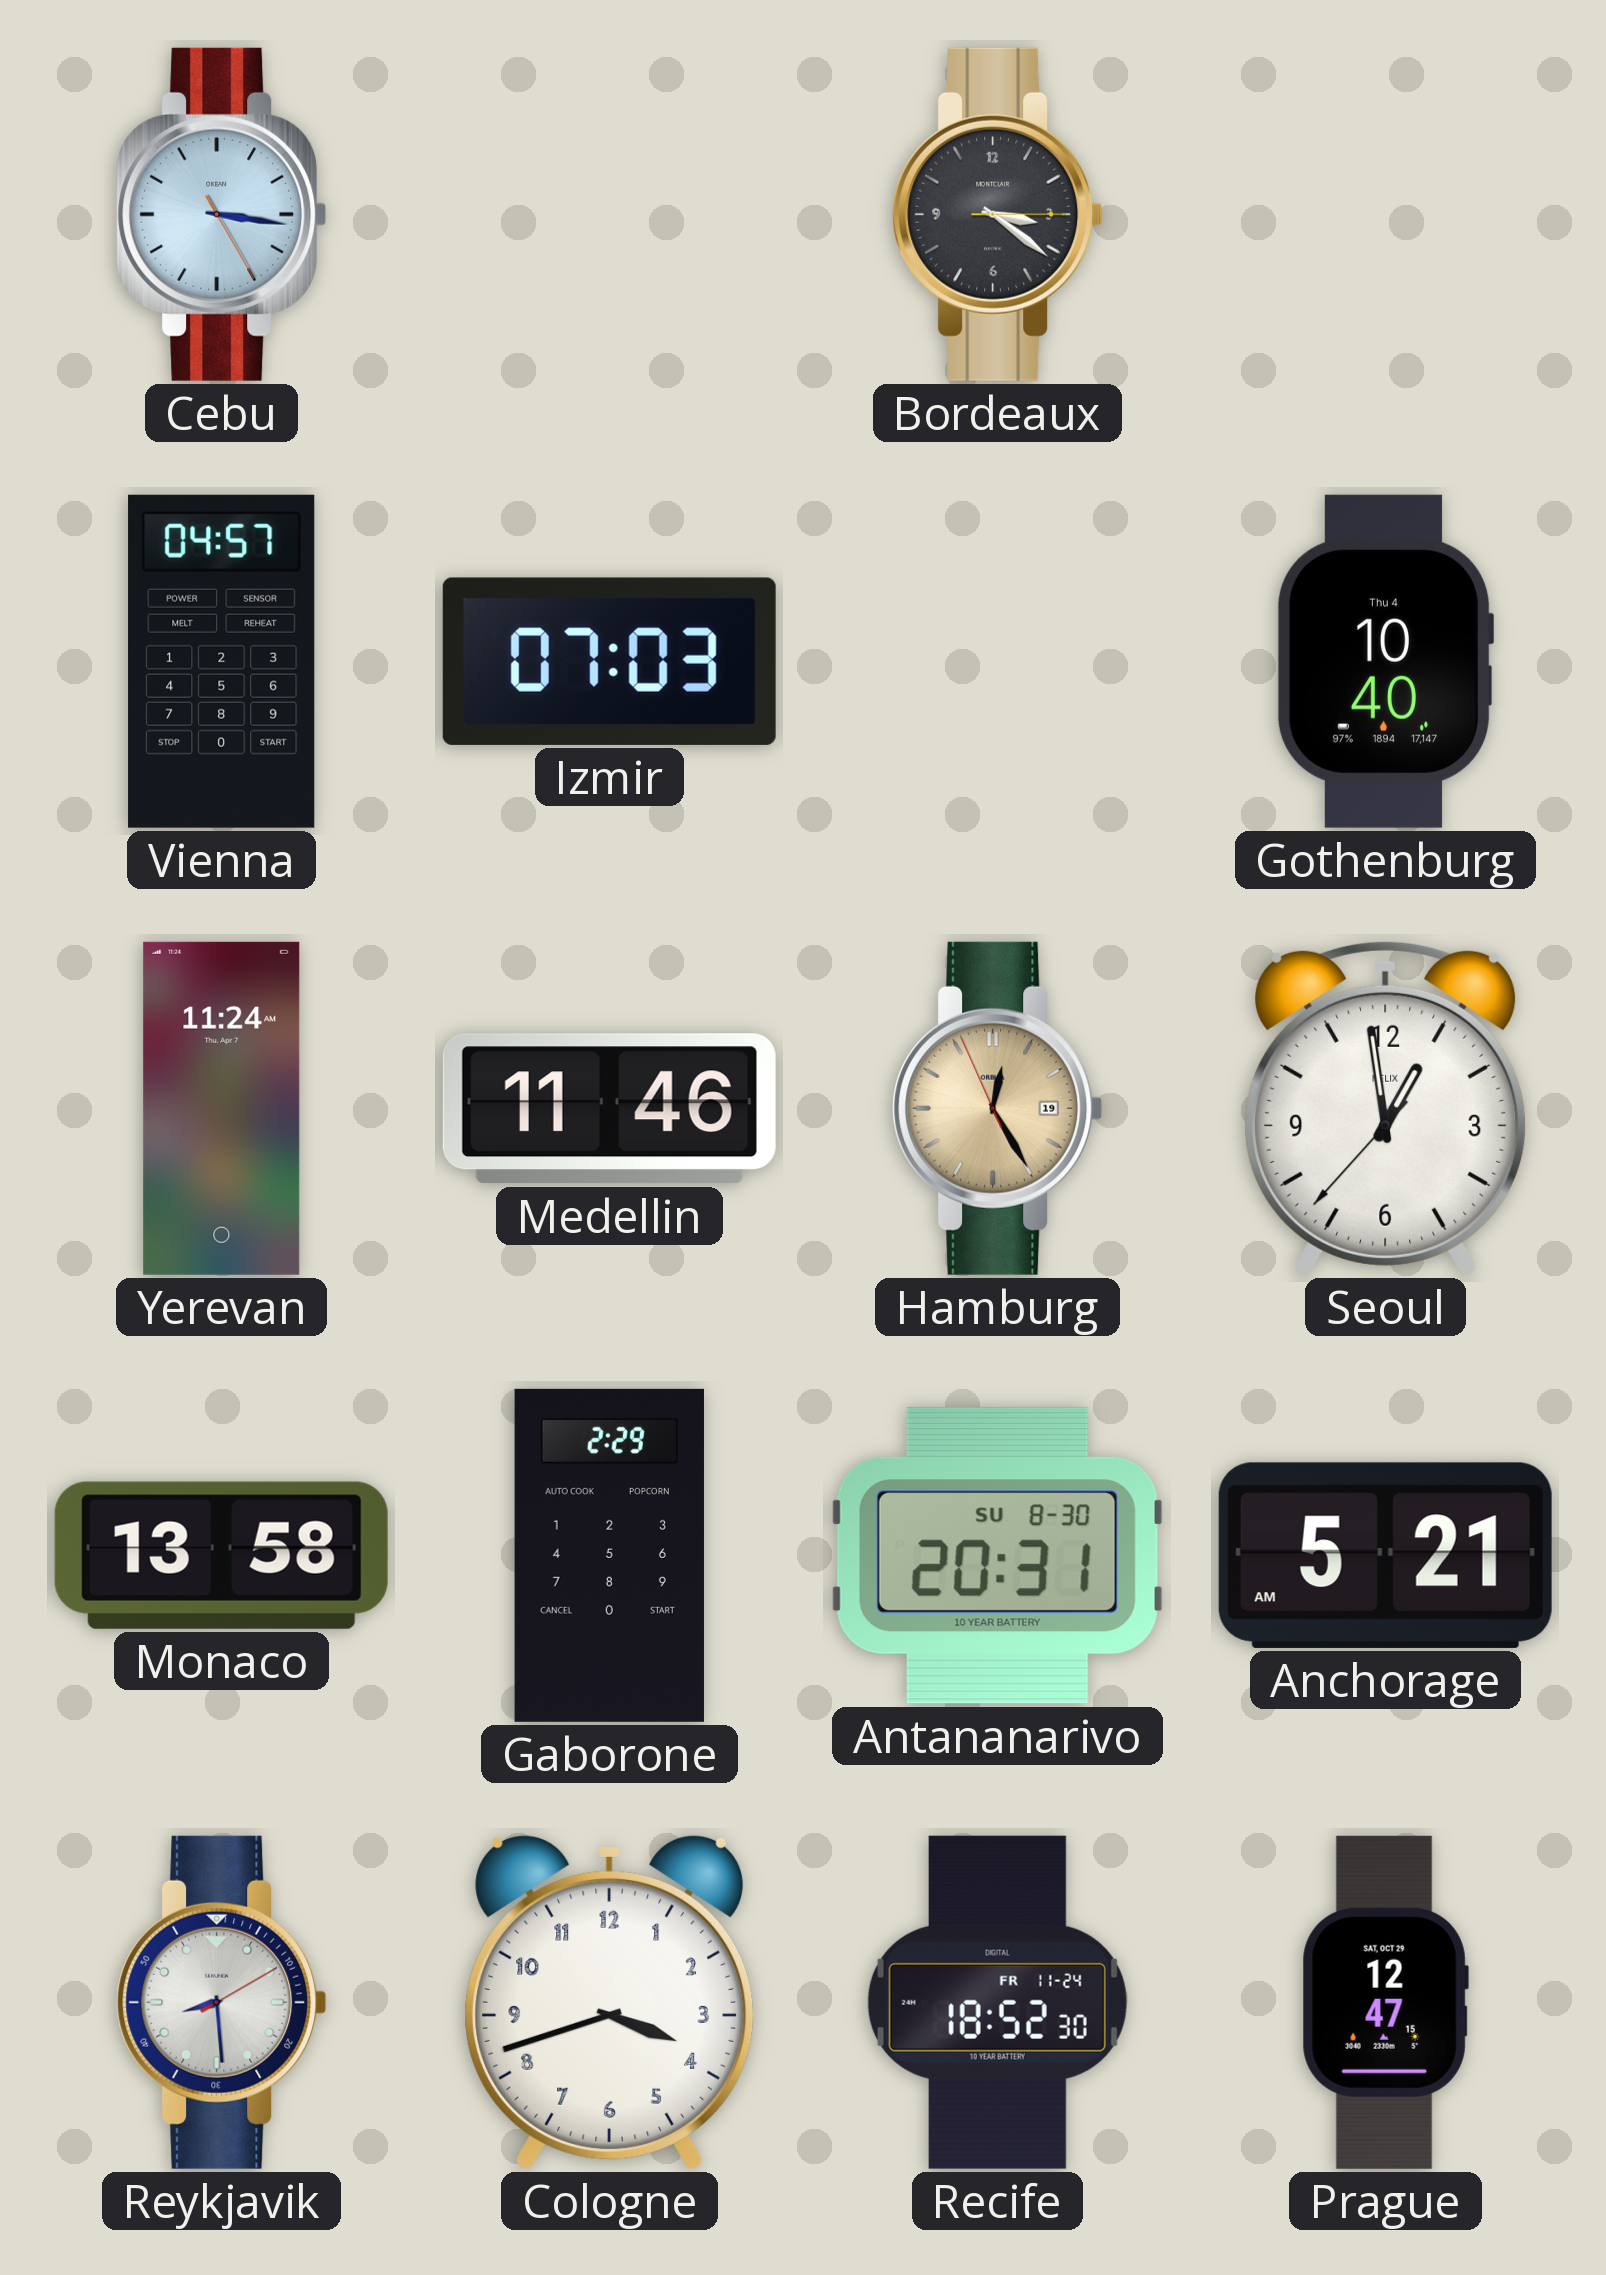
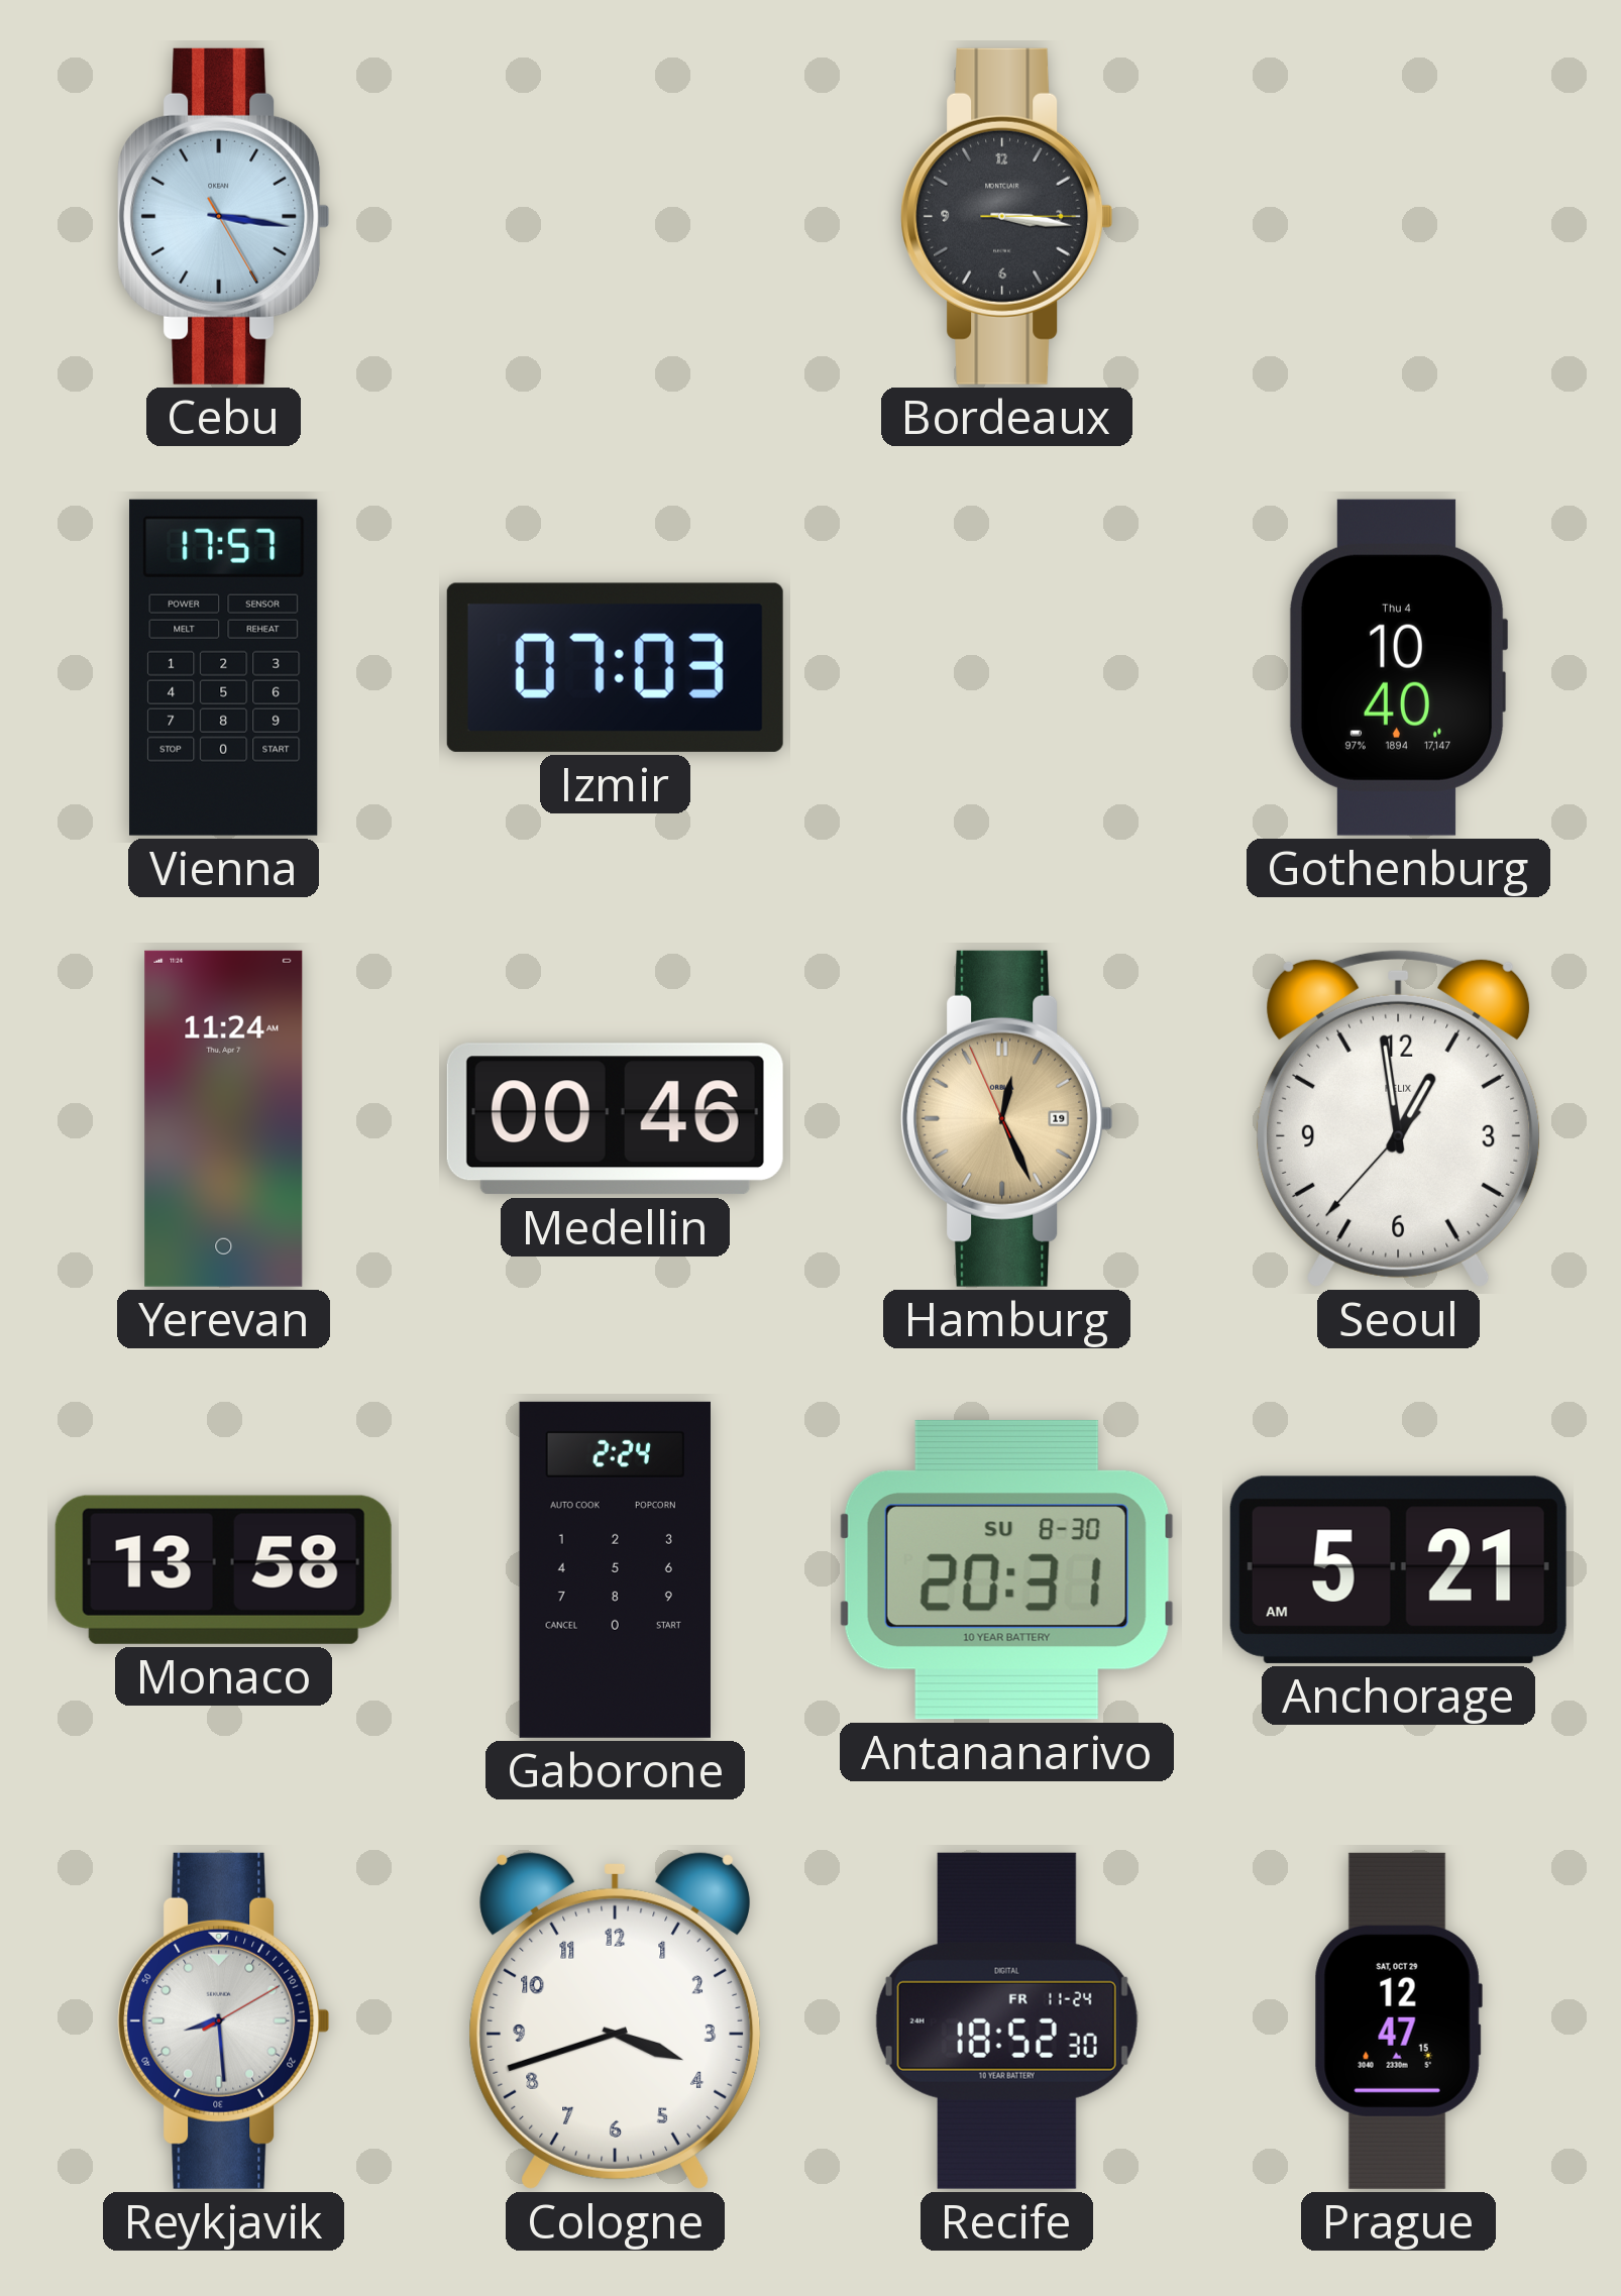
Bordeaux: 3:21 -> 3:16 (1007, 216)
Vienna: 04:57 -> 17:57 (224, 667)
Medellin: 11:46 -> 00:46 (615, 1119)
Hamburg: 12:24 -> 12:25 (1007, 1118)
Gaborone: 2:29 -> 2:24 (615, 1569)
